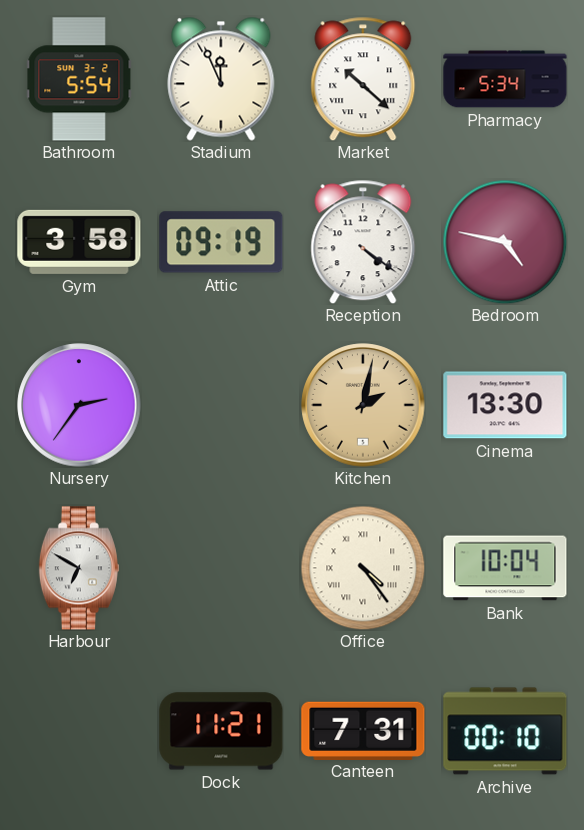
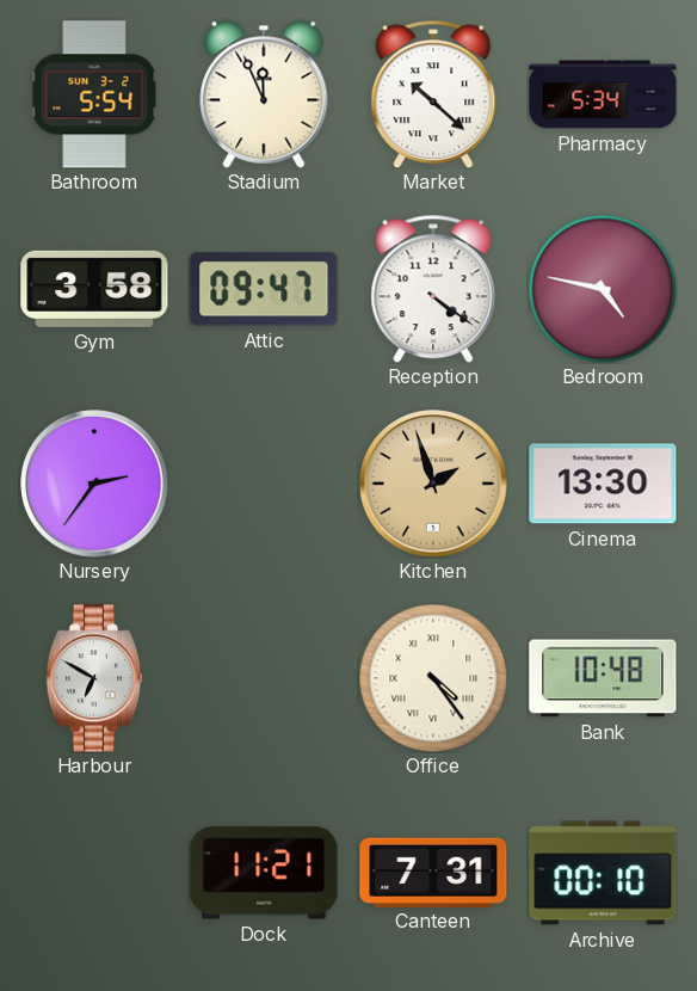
Attic: 09:19 -> 09:47 (264, 289)
Kitchen: 2:02 -> 1:57 (433, 484)
Bank: 10:04 -> 10:48 (603, 678)
